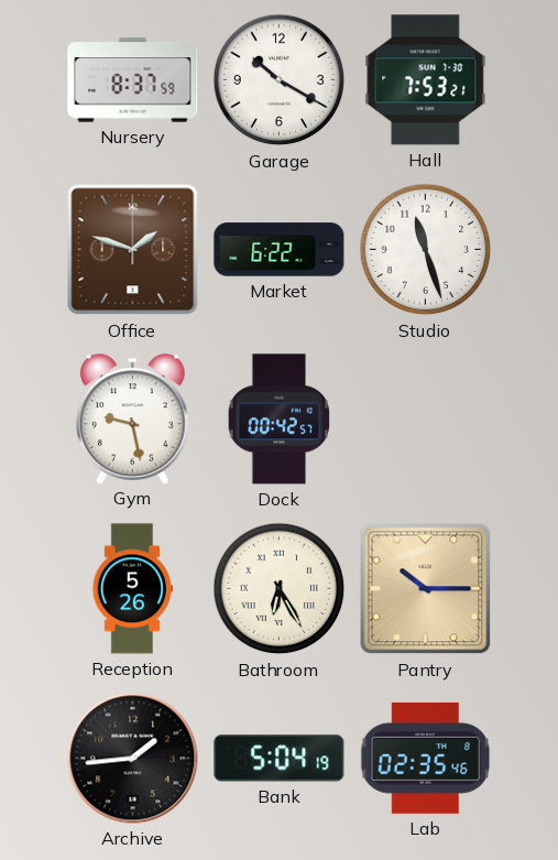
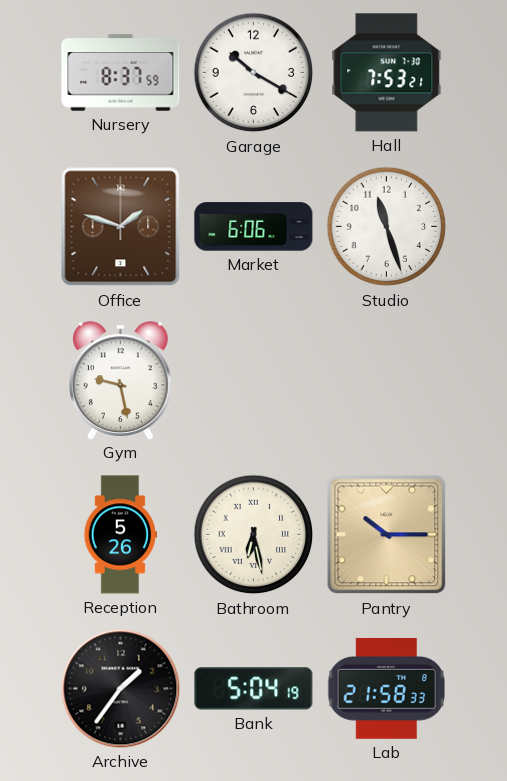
Market: 6:22 -> 6:06 (254, 227)
Dock: 00:42 -> none (280, 420)
Bathroom: 6:25 -> 6:28 (254, 535)
Archive: 1:44 -> 1:36 (121, 689)
Lab: 02:35 -> 21:58 (386, 688)
